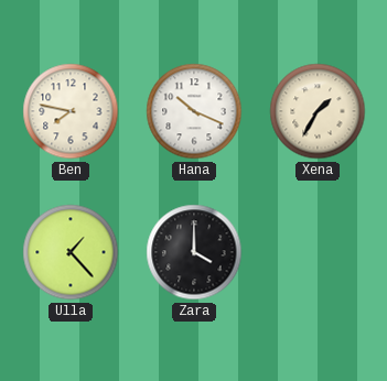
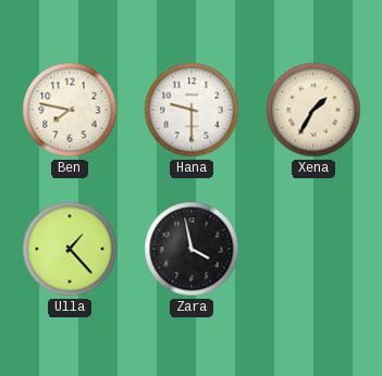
Hana: 10:19 -> 9:30 (192, 110)
Zara: 4:00 -> 3:58 (192, 249)
